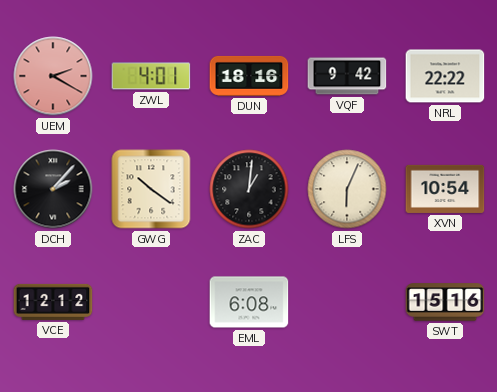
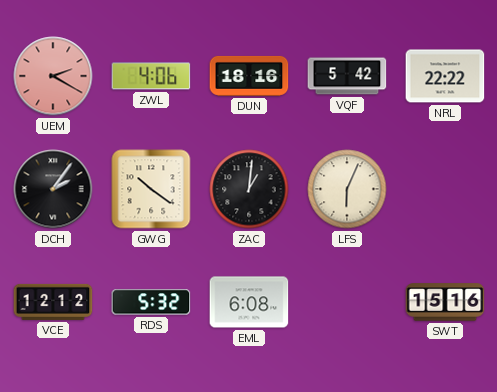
ZWL: 4:01 -> 4:06 (151, 76)
VQF: 9:42 -> 5:42 (347, 76)
DCH: 2:07 -> 2:06 (53, 189)
XVN: 10:54 -> none (445, 189)
RDS: none -> 5:32 (151, 302)
